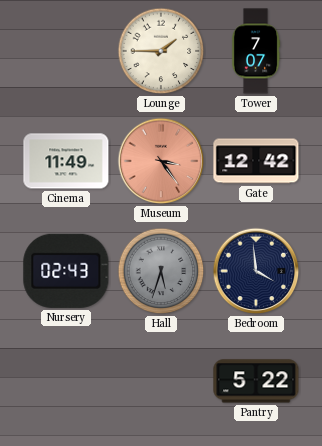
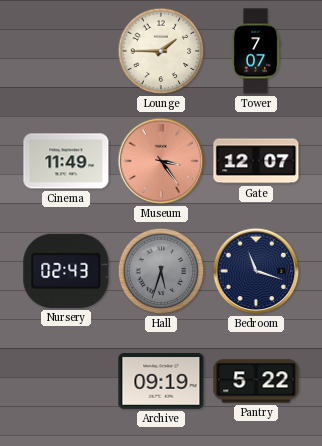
Gate: 12:42 -> 12:07 (256, 161)
Bedroom: 3:59 -> 11:18 (256, 271)
Archive: none -> 09:19 (161, 382)
